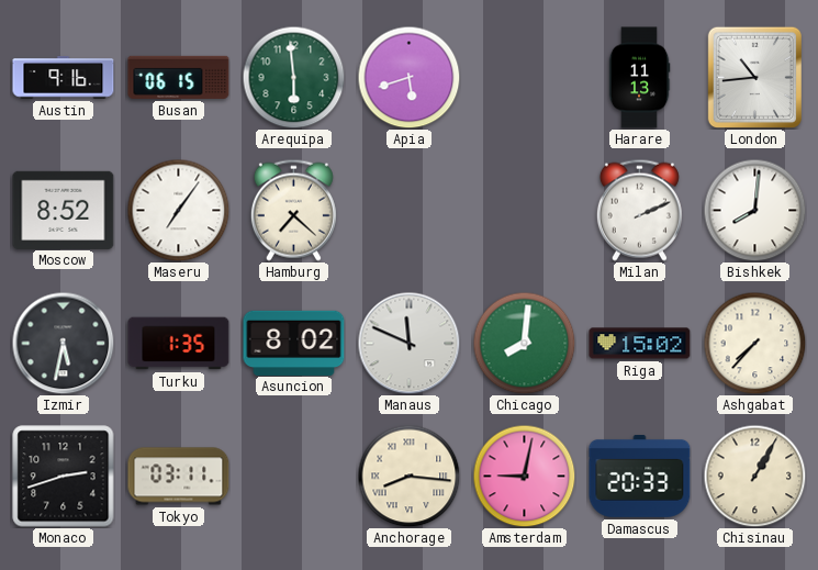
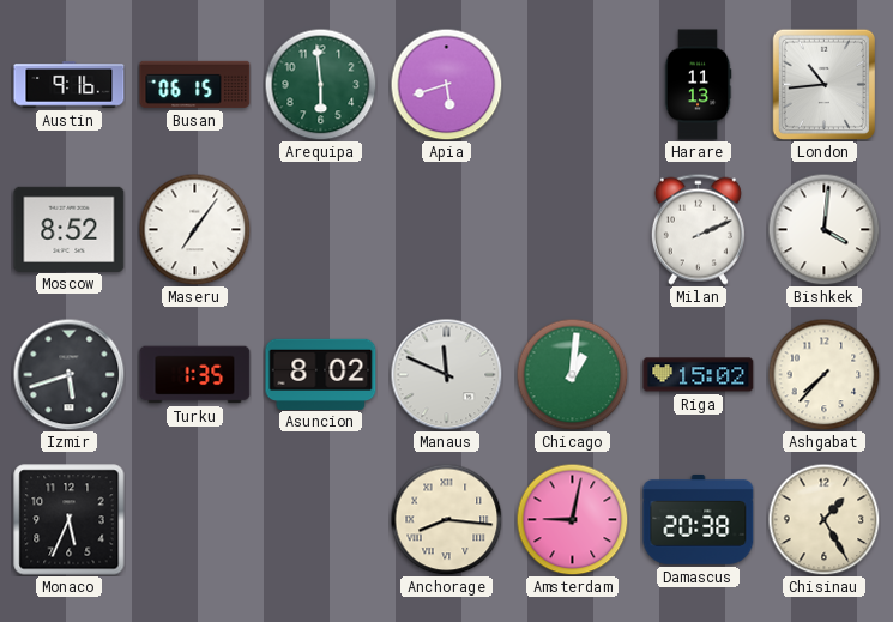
Hamburg: 7:22 -> none (293, 210)
Bishkek: 8:01 -> 4:01 (823, 229)
Izmir: 5:32 -> 5:42 (68, 374)
Chicago: 8:01 -> 1:01 (572, 374)
Monaco: 2:42 -> 5:34 (70, 520)
Tokyo: 03:11 -> none (179, 477)
Damascus: 20:33 -> 20:38 (699, 520)
Chisinau: 1:05 -> 1:25 (823, 519)
